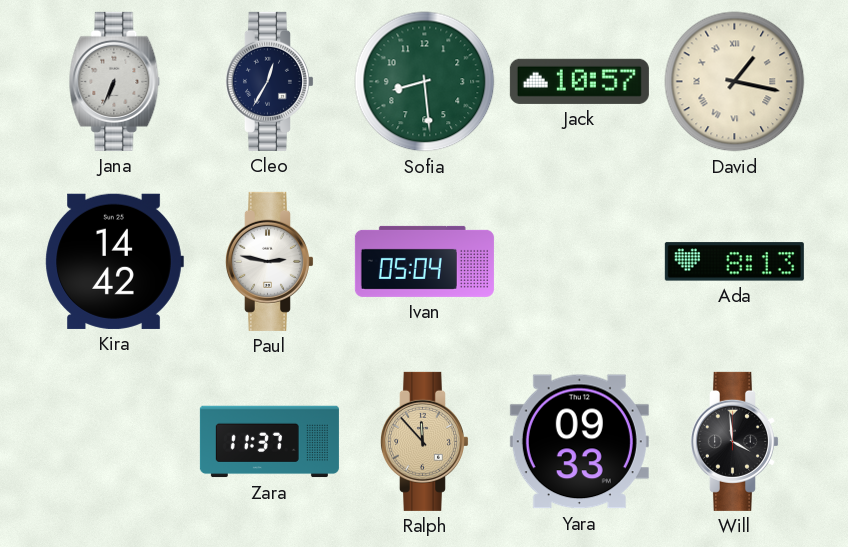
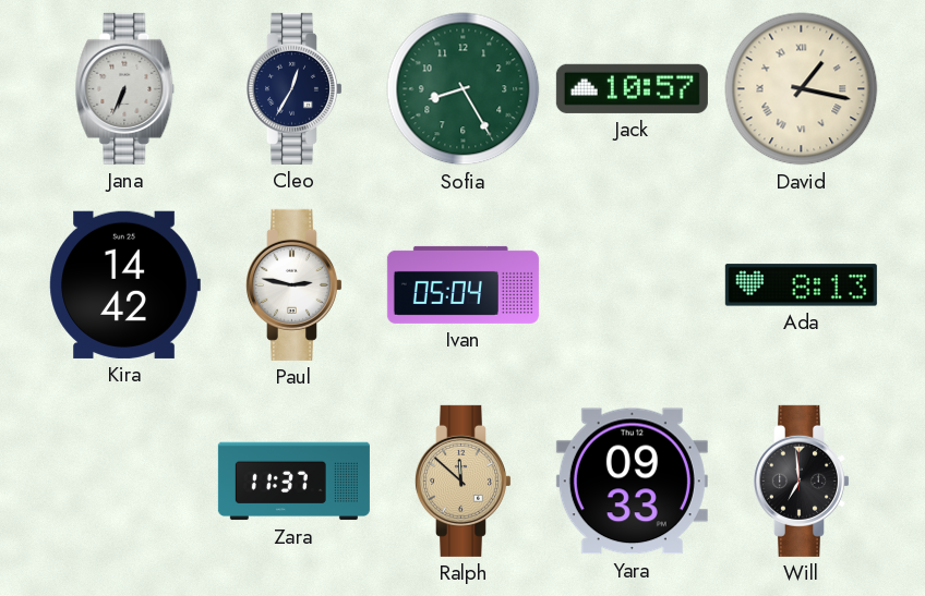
Sofia: 8:29 -> 8:25 (464, 89)
Ralph: 11:53 -> 11:52 (463, 481)
Will: 3:59 -> 6:59 (801, 481)
